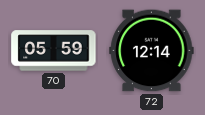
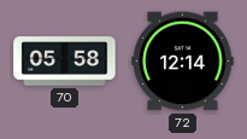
70: 05:59 -> 05:58 (65, 62)
